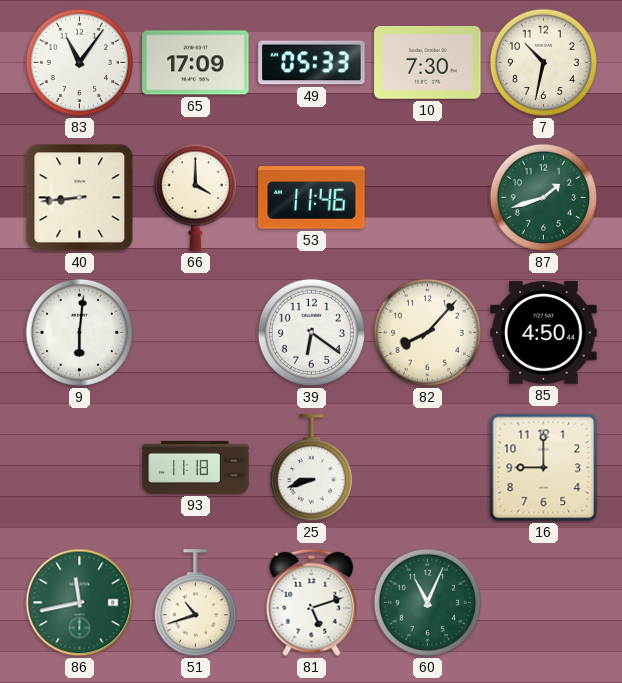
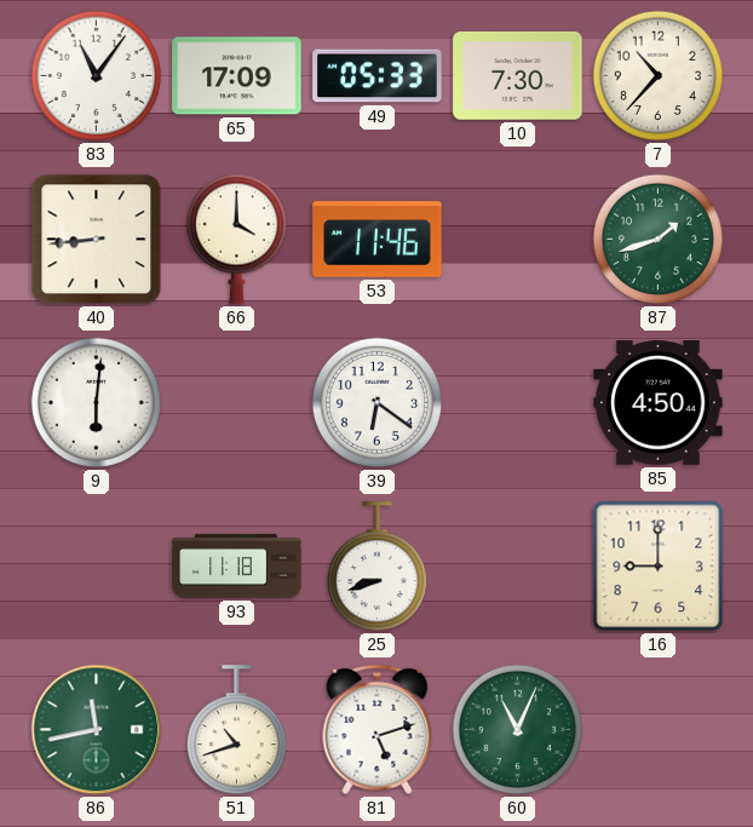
7: 10:32 -> 10:37 (657, 75)
82: 8:07 -> none (427, 332)
